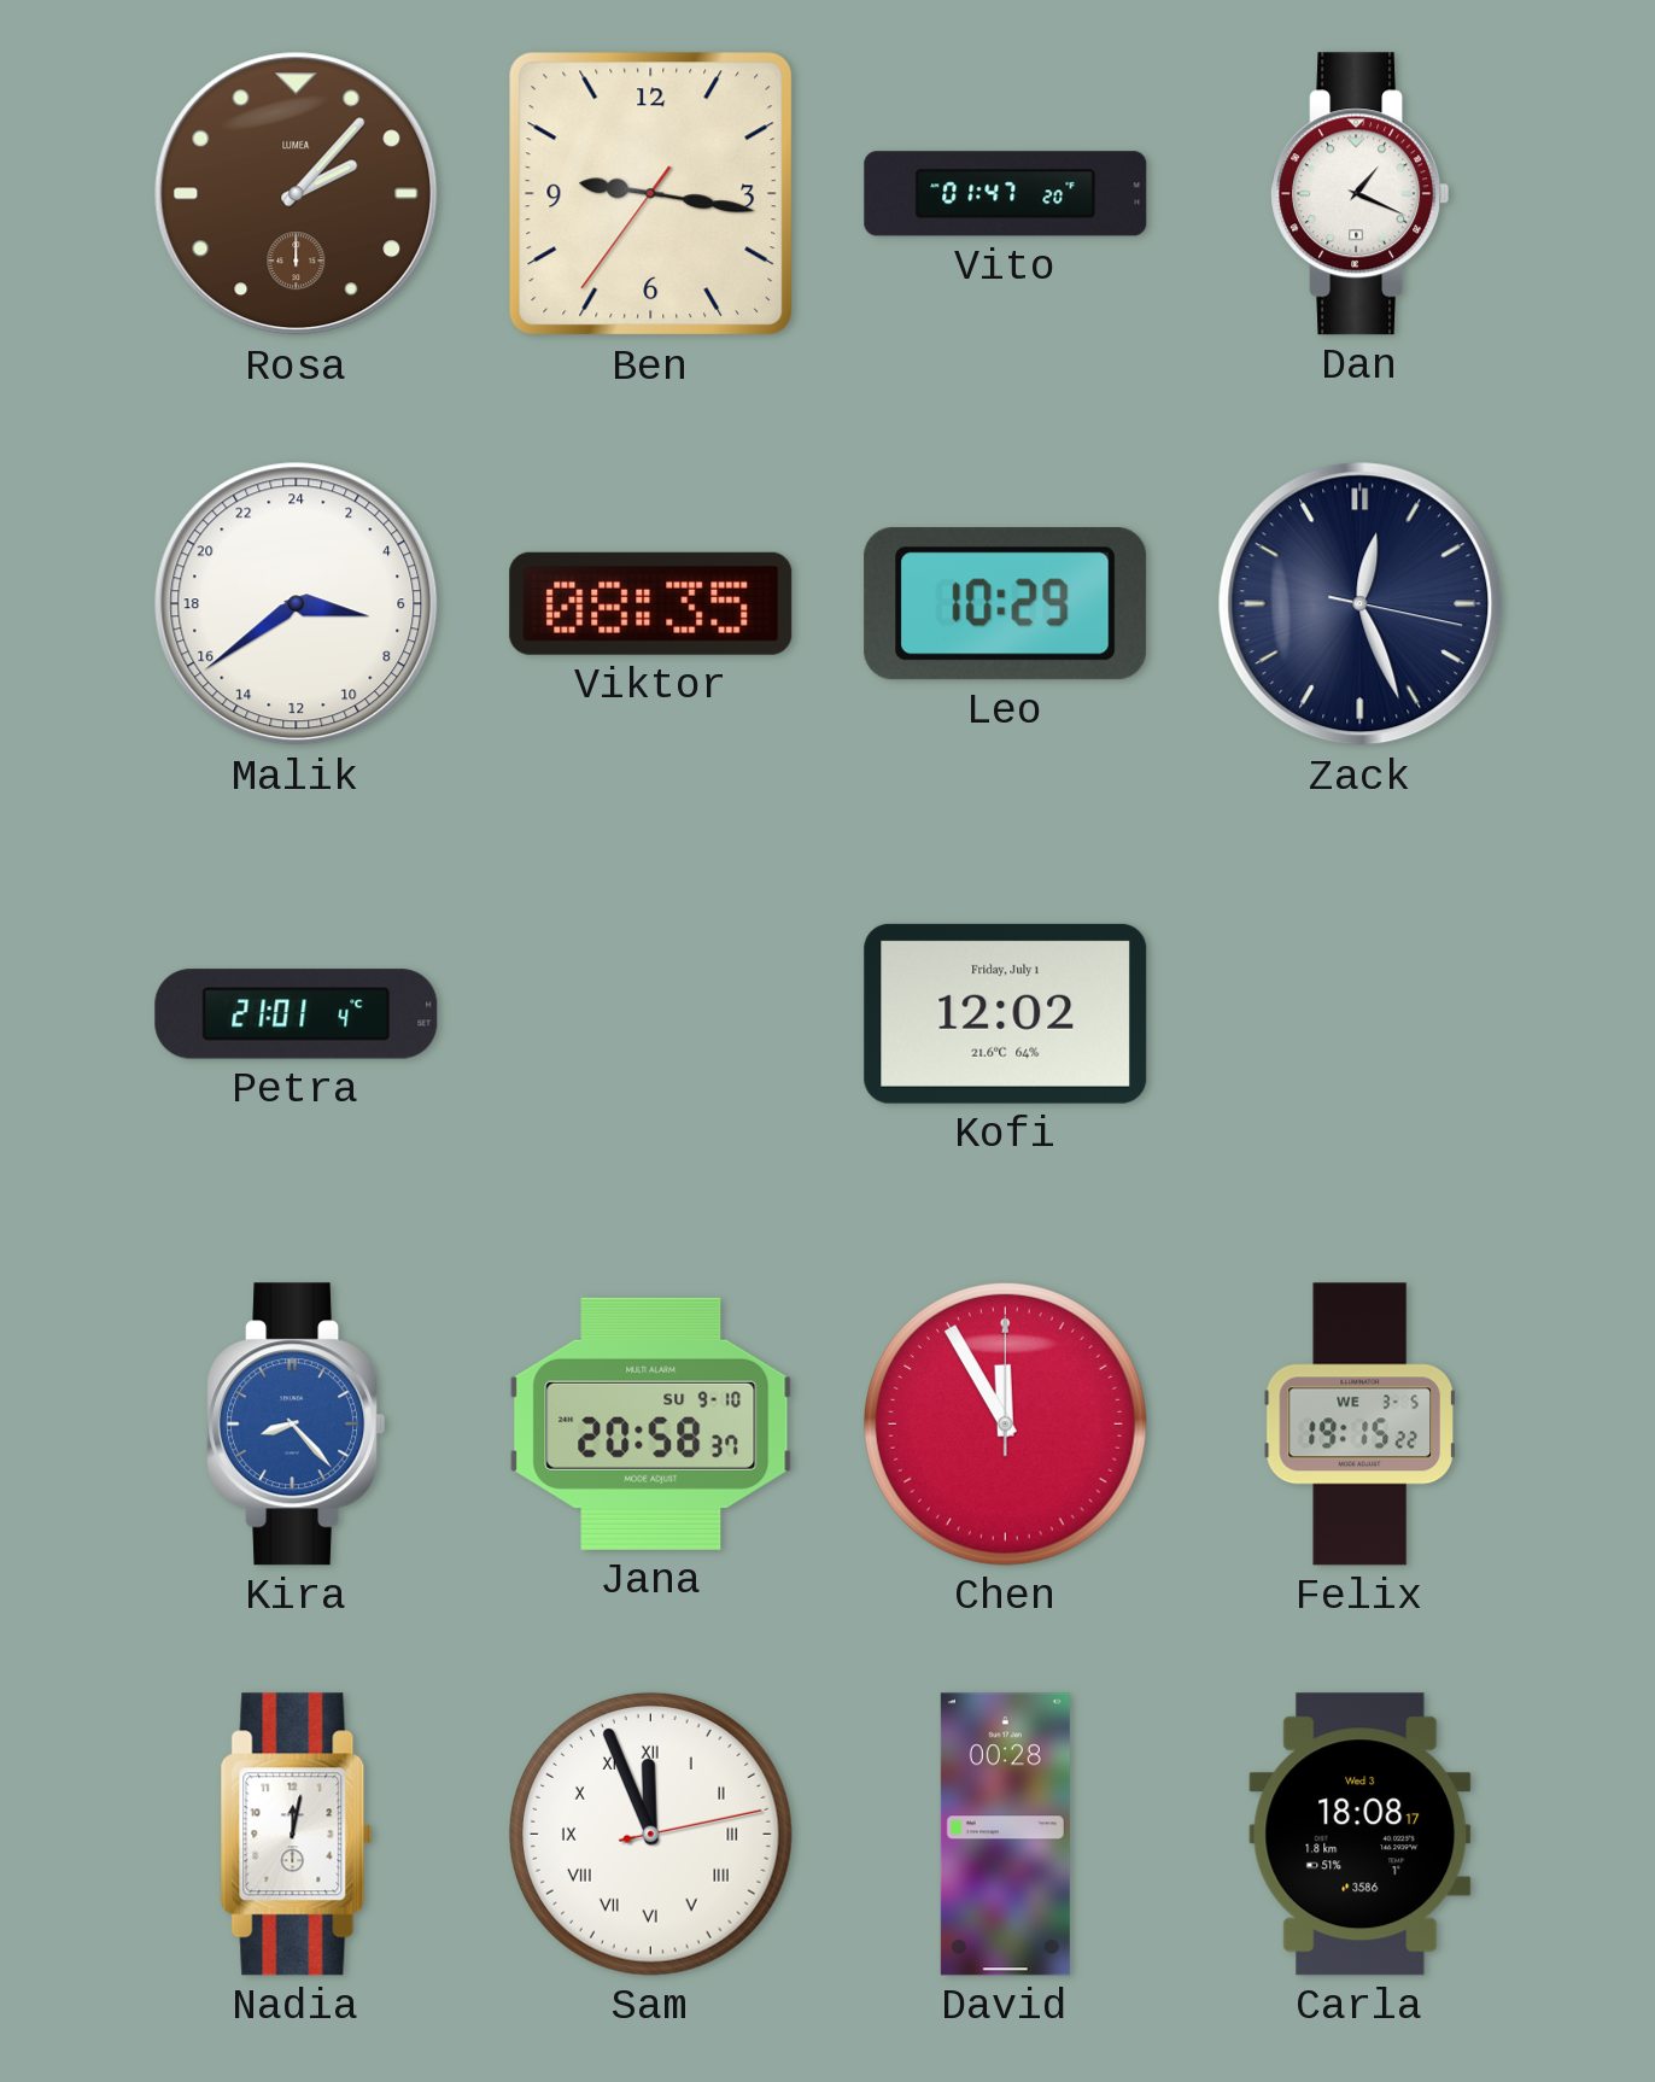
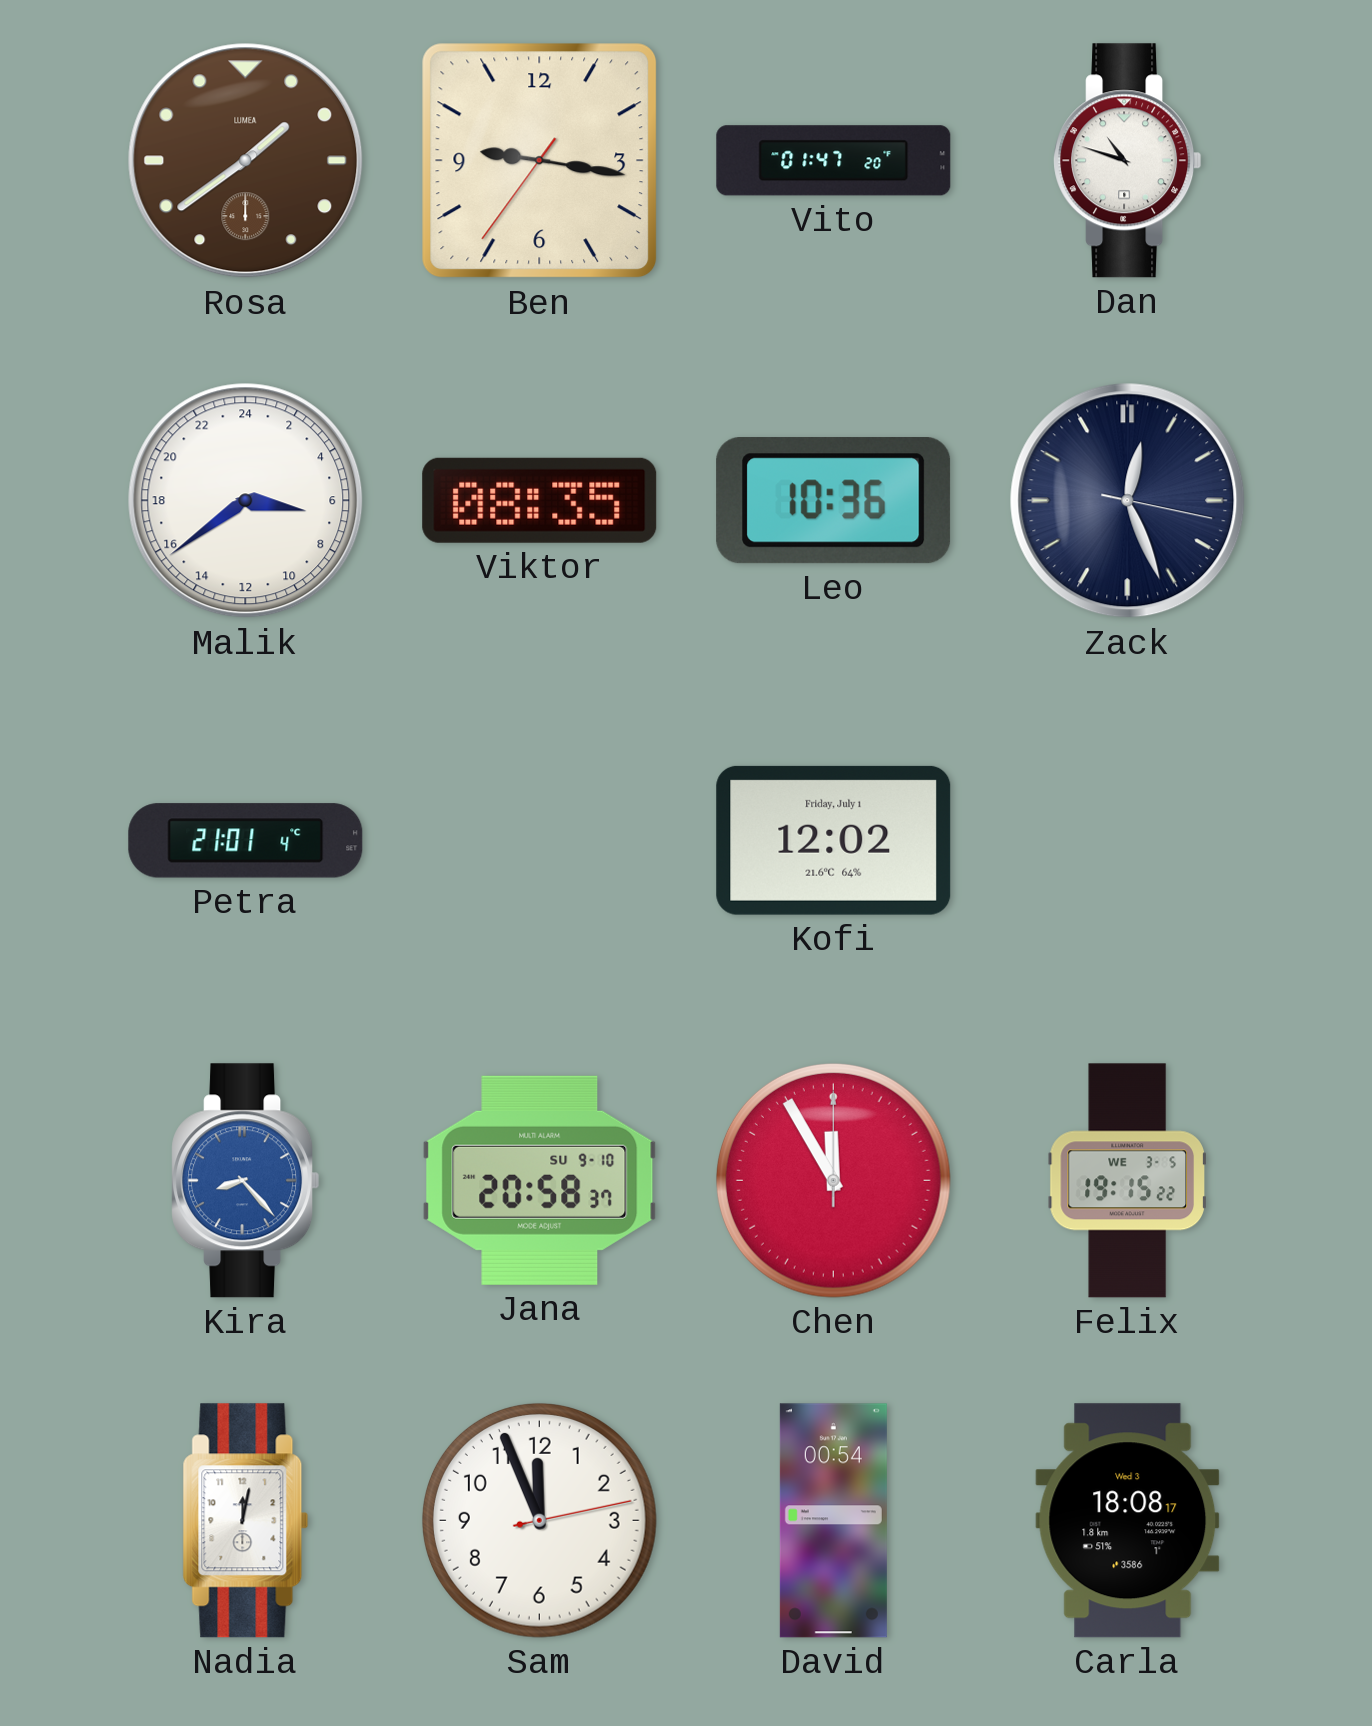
Rosa: 2:07 -> 1:39 (246, 161)
Dan: 1:19 -> 10:48 (1128, 161)
Leo: 10:29 -> 10:36 (834, 501)
Sam numerals: Roman -> Arabic (539, 1520)
David: 00:28 -> 00:54 (833, 1521)
